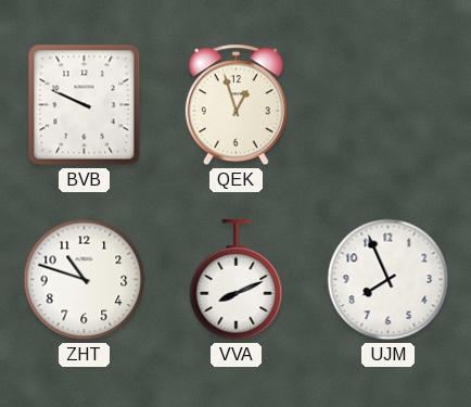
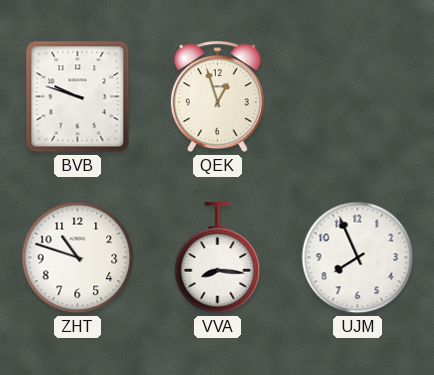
BVB: 9:49 -> 9:48 (78, 97)
VVA: 8:11 -> 8:16 (218, 258)
